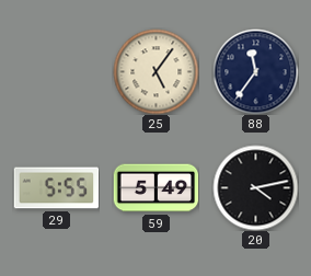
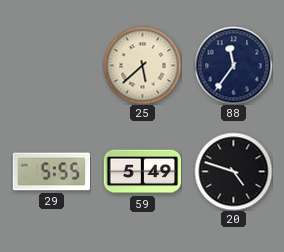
25: 5:06 -> 5:38 (142, 65)
20: 4:13 -> 4:48 (233, 171)
